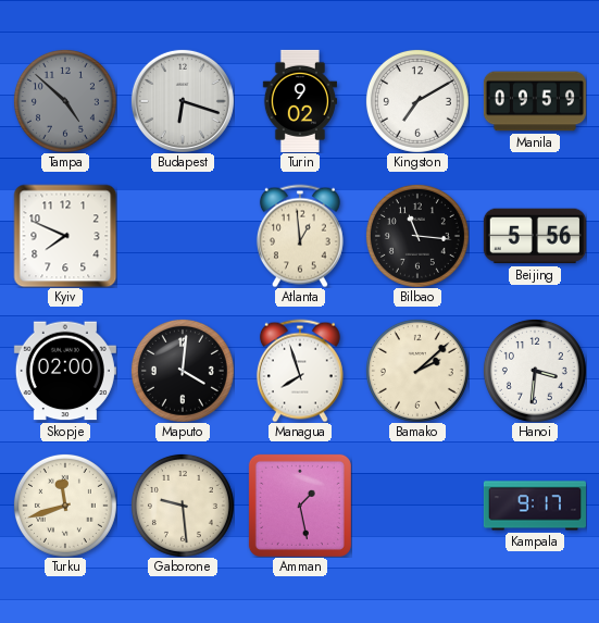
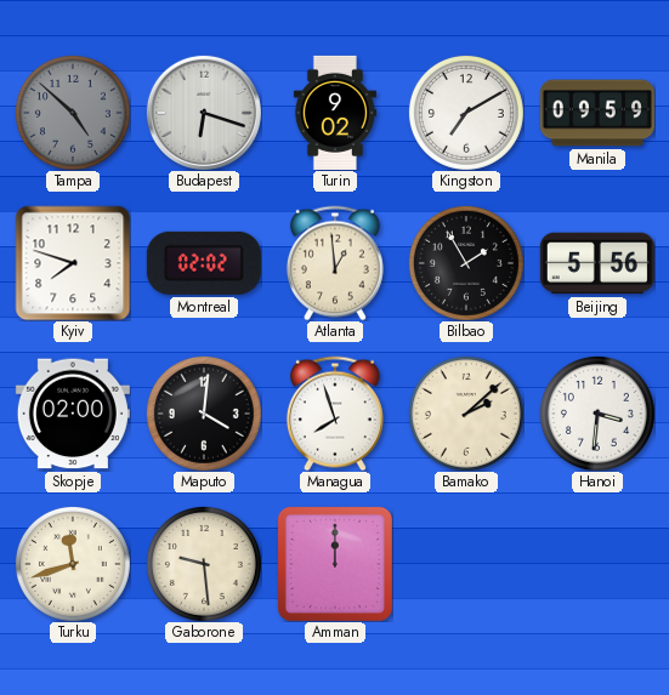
Kyiv: 7:49 -> 7:48 (73, 263)
Montreal: none -> 02:02 (204, 263)
Bilbao: 11:16 -> 1:55 (466, 263)
Amman: 1:28 -> 12:00 (335, 564)
Kampala: 9:17 -> none (535, 506)
